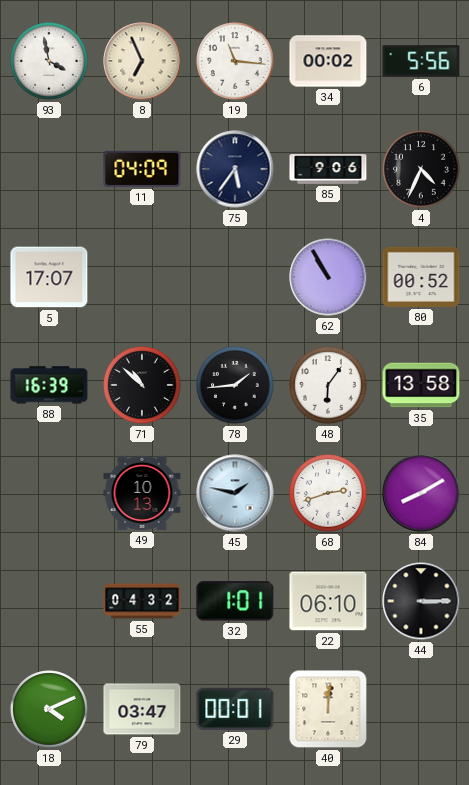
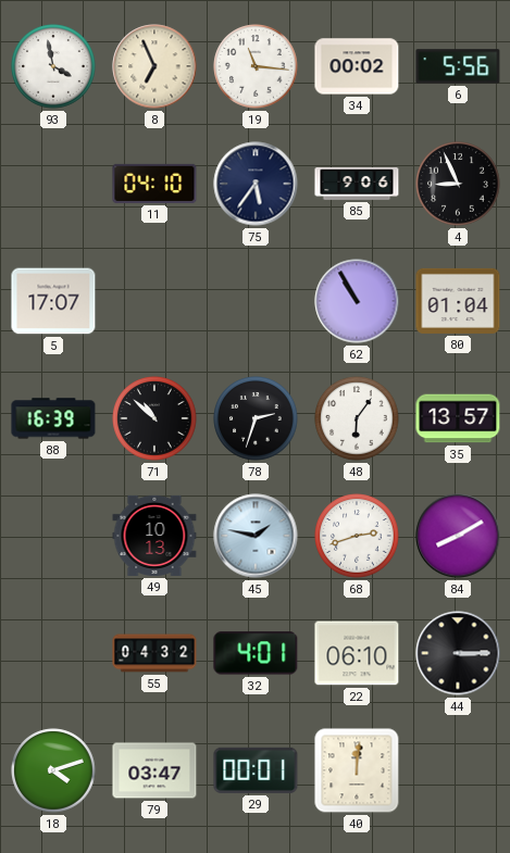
11: 04:09 -> 04:10 (154, 184)
4: 4:34 -> 8:56 (458, 184)
80: 00:52 -> 01:04 (458, 301)
78: 1:44 -> 2:33 (256, 418)
35: 13:58 -> 13:57 (458, 418)
32: 1:01 -> 4:01 (256, 653)
18: 4:11 -> 4:12 (53, 770)
